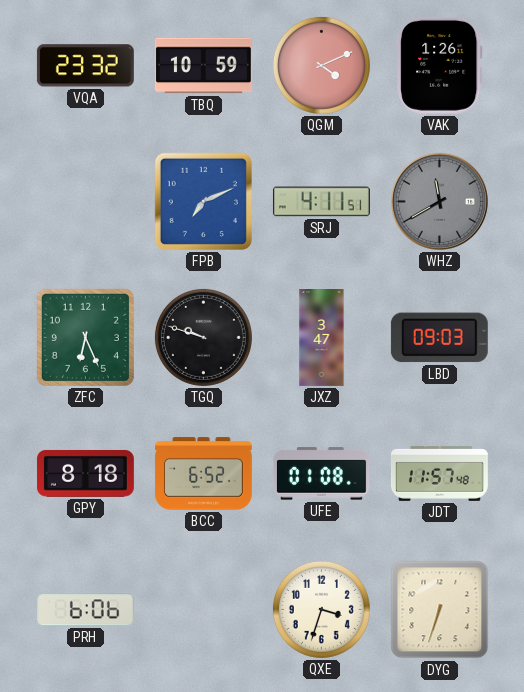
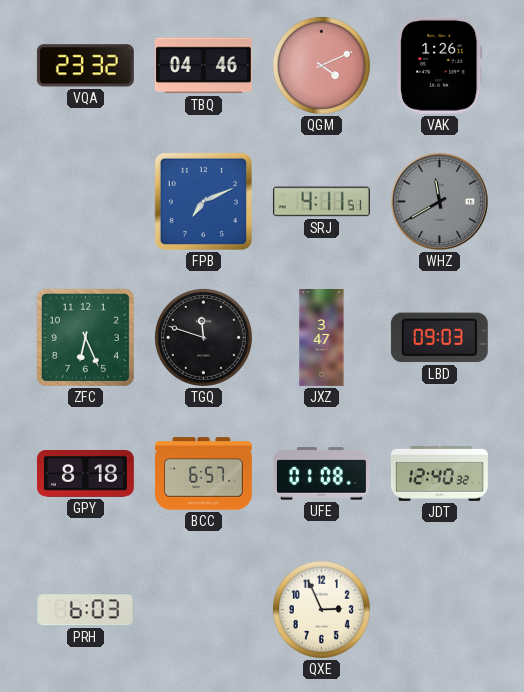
TBQ: 10:59 -> 04:46 (203, 66)
TGQ: 9:48 -> 11:48 (203, 337)
BCC: 6:52 -> 6:57 (203, 474)
JDT: 11:57 -> 12:40 (439, 473)
PRH: 6:06 -> 6:03 (85, 610)
QXE: 3:33 -> 2:56 (321, 609)
DYG: 6:33 -> none (440, 610)
